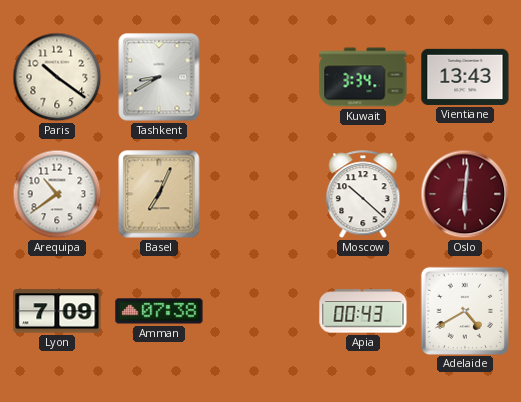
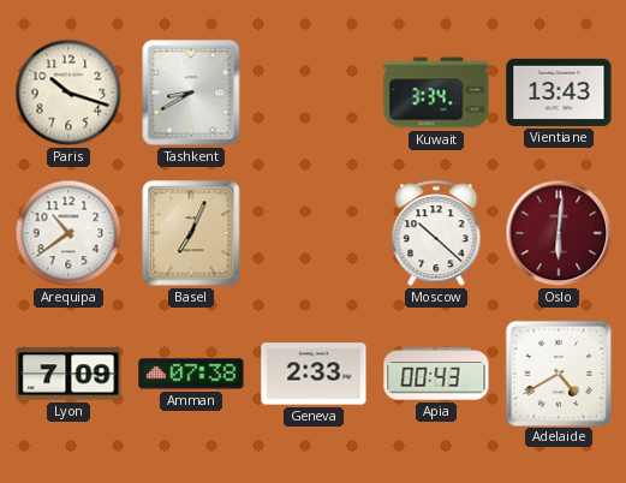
Paris: 10:21 -> 10:18 (68, 93)
Geneva: none -> 2:33 (314, 374)
